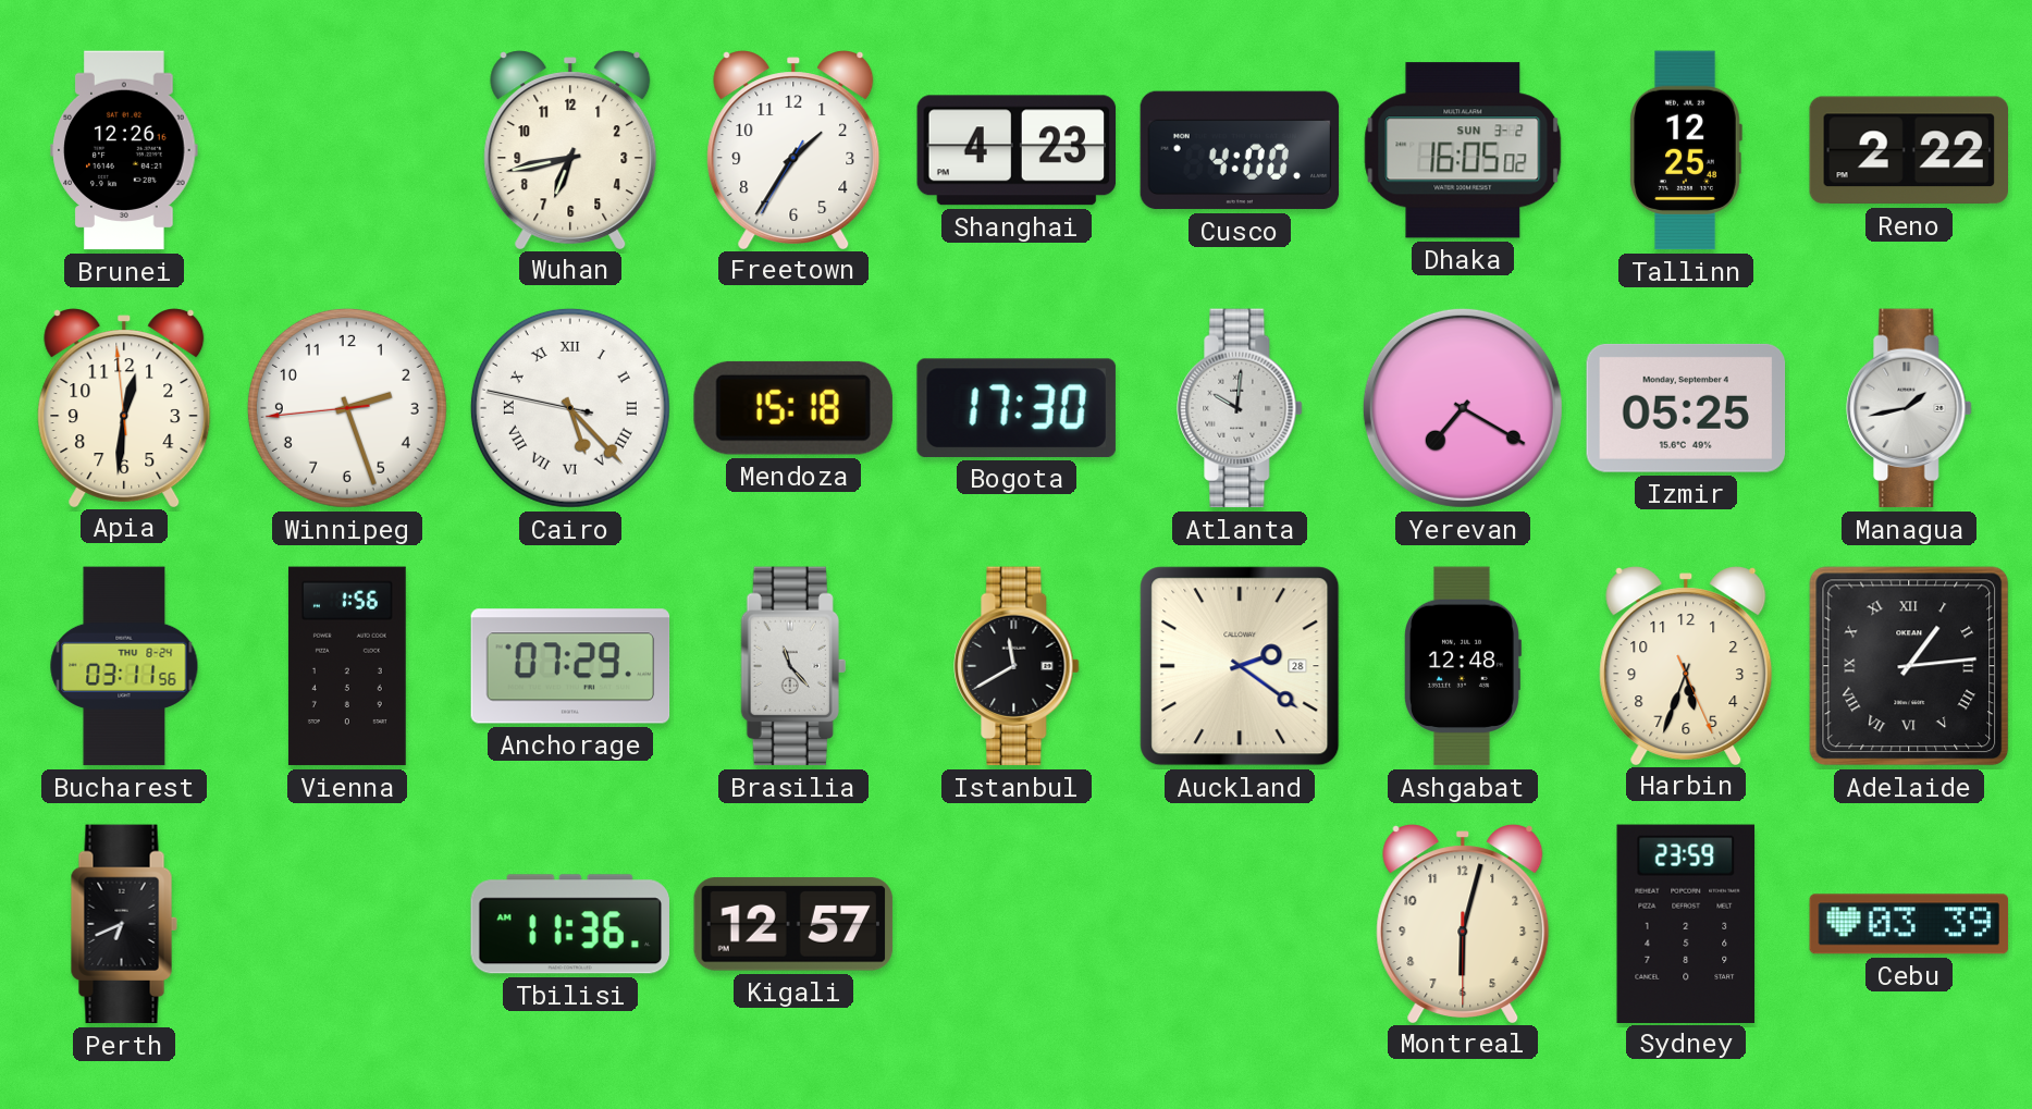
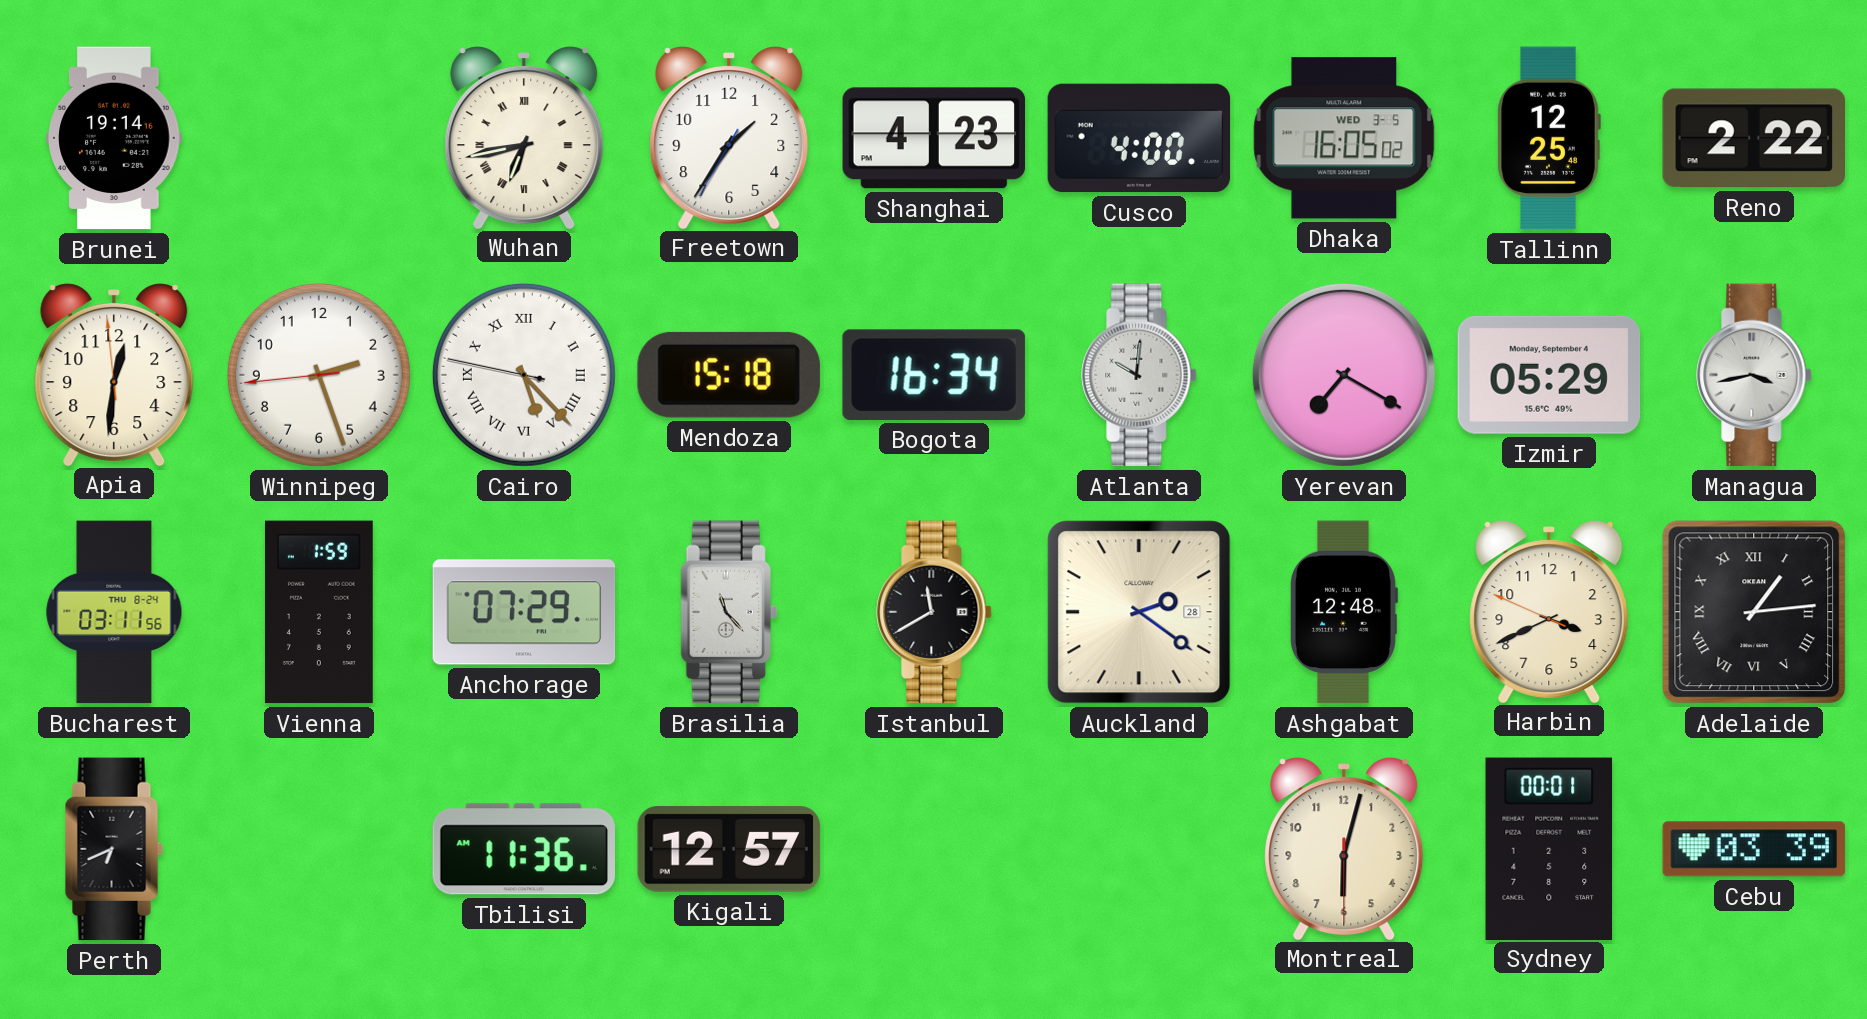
Brunei: 12:26 -> 19:14 (114, 138)
Wuhan numerals: Arabic -> Roman (524, 137)
Dhaka date: SUN 3-2 -> WED 3-5 (1344, 138)
Bogota: 17:30 -> 16:34 (934, 375)
Izmir: 05:25 -> 05:29 (1549, 375)
Managua: 1:43 -> 3:43 (1754, 375)
Vienna: 1:56 -> 1:59 (319, 612)
Harbin: 5:33 -> 3:40 (1549, 611)
Sydney: 23:59 -> 00:01 (1549, 848)
